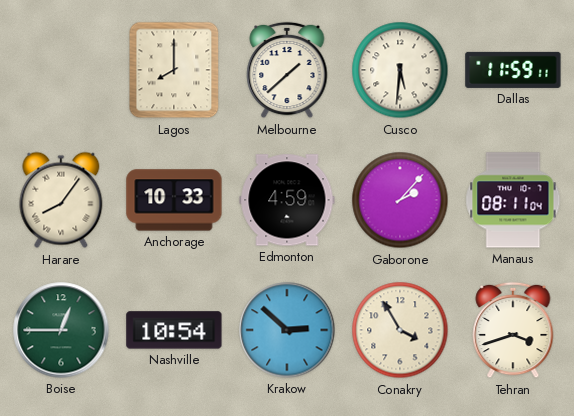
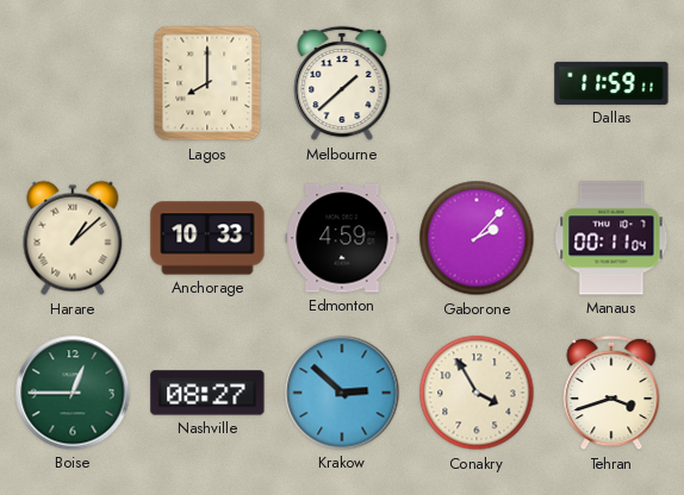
Cusco: 5:31 -> none (400, 70)
Harare: 8:06 -> 1:08 (73, 238)
Manaus: 08:11 -> 00:11 (611, 238)
Nashville: 10:54 -> 08:27 (207, 393)
